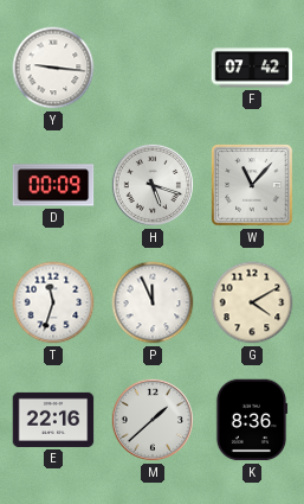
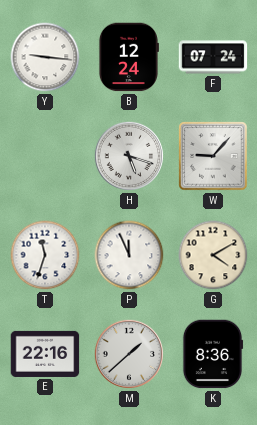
B: none -> 12:24 (128, 57)
F: 07:42 -> 07:24 (213, 57)
D: 00:09 -> none (53, 185)
W: 11:07 -> 9:07 (213, 156)
